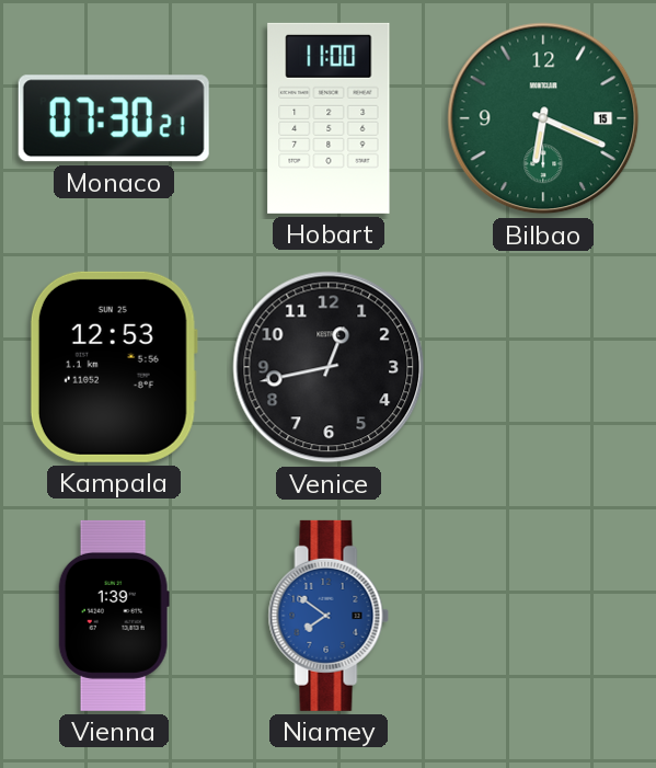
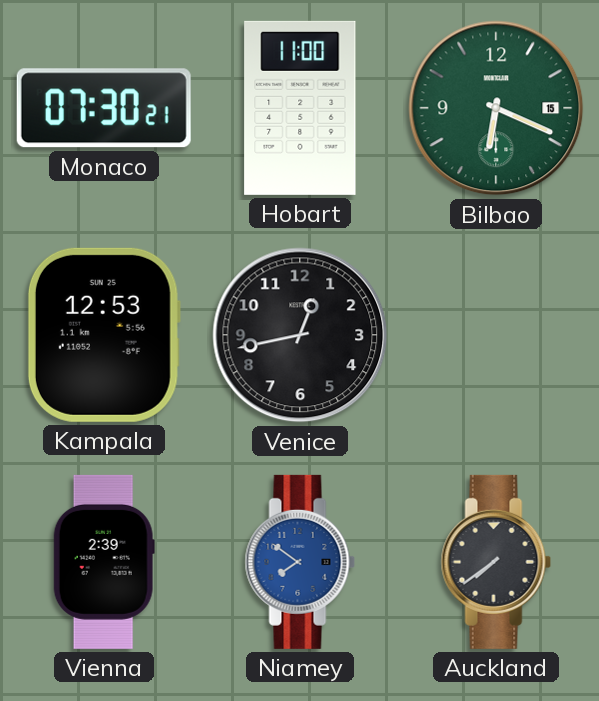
Vienna: 1:39 -> 2:39 (104, 562)
Auckland: none -> 7:39 (496, 562)
